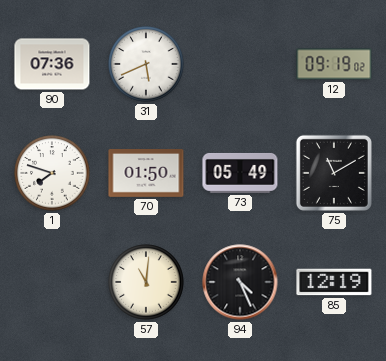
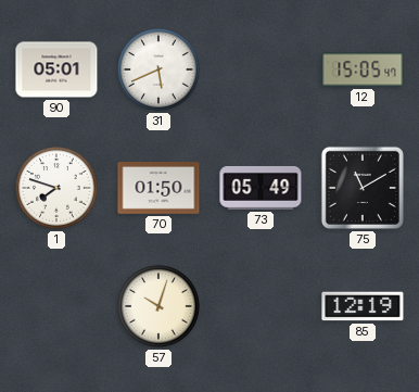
90: 07:36 -> 05:01 (56, 69)
12: 09:19 -> 15:05 (363, 69)
57: 11:01 -> 10:03 (158, 306)
94: 4:26 -> none (240, 282)
